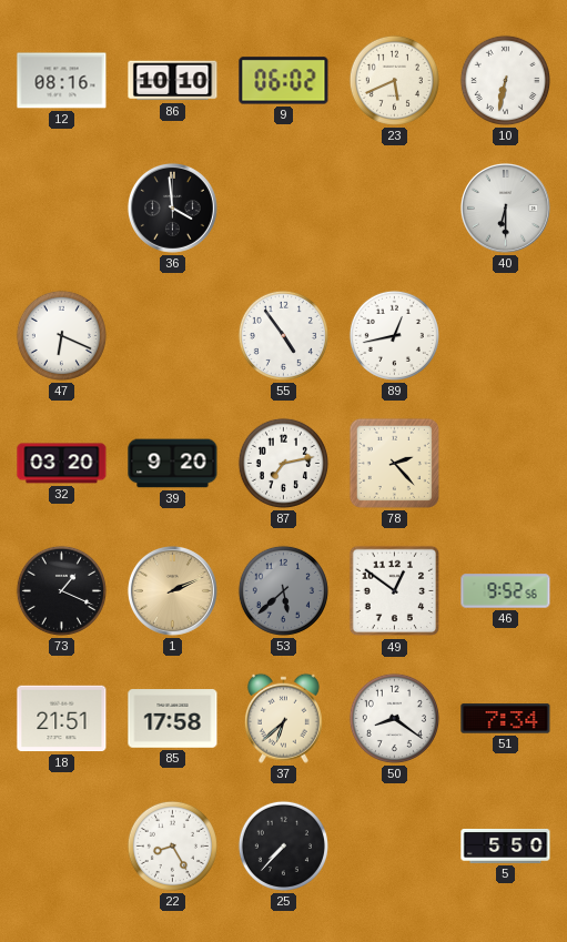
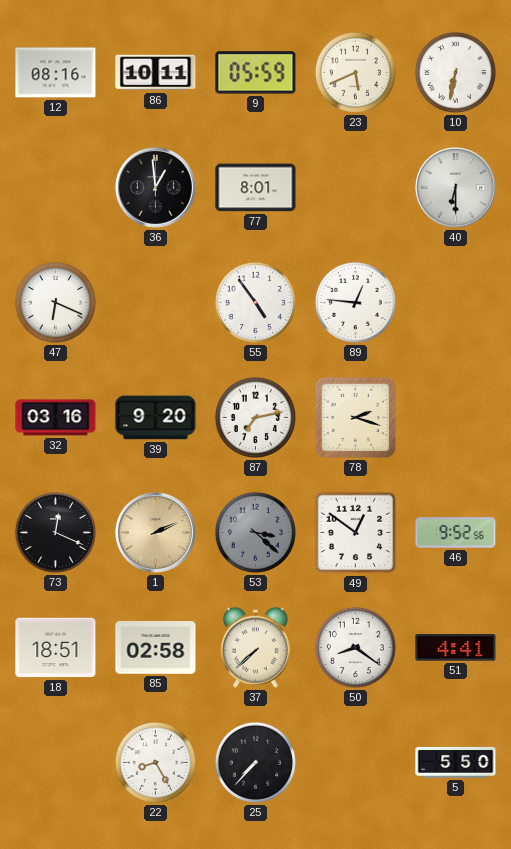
86: 10:10 -> 10:11 (156, 73)
9: 06:02 -> 05:59 (256, 73)
36: 3:59 -> 12:59 (155, 187)
77: none -> 8:01 (256, 188)
89: 12:43 -> 12:46 (355, 302)
32: 03:20 -> 03:16 (56, 418)
78: 2:23 -> 2:18 (355, 417)
73: 1:19 -> 12:19 (55, 532)
53: 5:38 -> 3:22 (255, 532)
18: 21:51 -> 18:51 (56, 648)
85: 17:58 -> 02:58 (156, 648)
37: 6:38 -> 7:38 (255, 647)
51: 7:34 -> 4:41 (456, 648)
